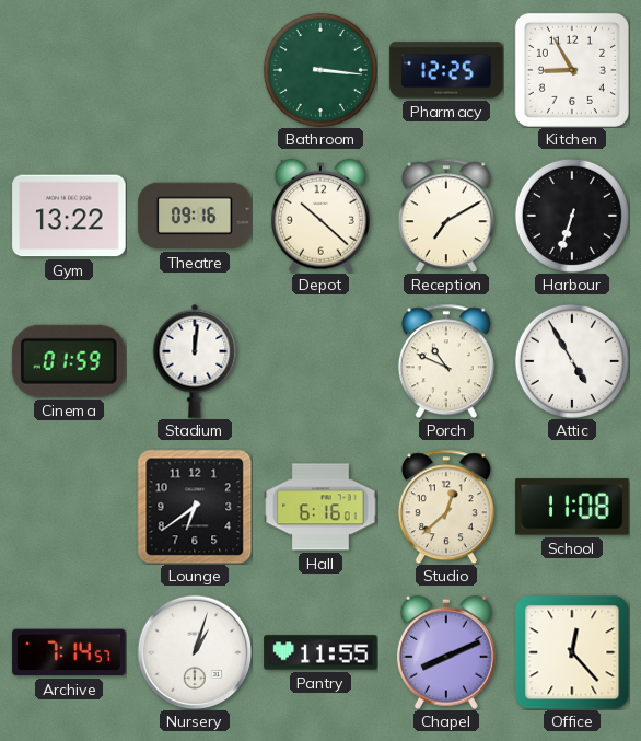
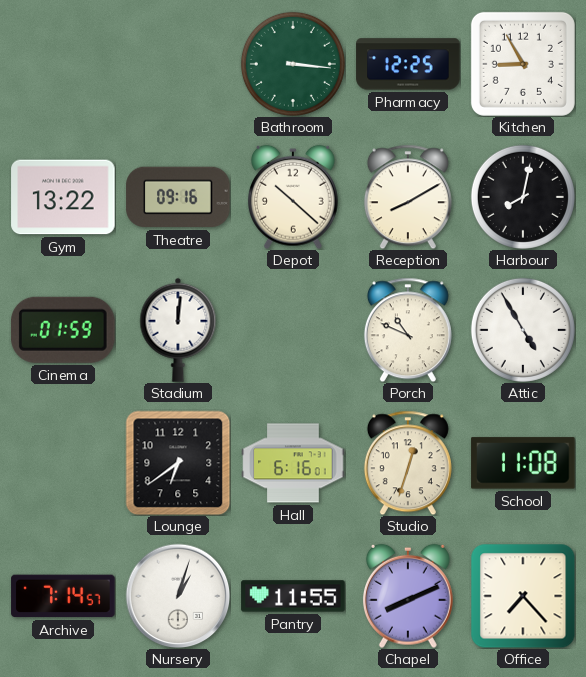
Reception: 7:10 -> 8:10 (408, 197)
Harbour: 6:33 -> 8:02 (523, 197)
Studio: 12:38 -> 12:33 (408, 463)
Office: 12:23 -> 7:23 (523, 596)
